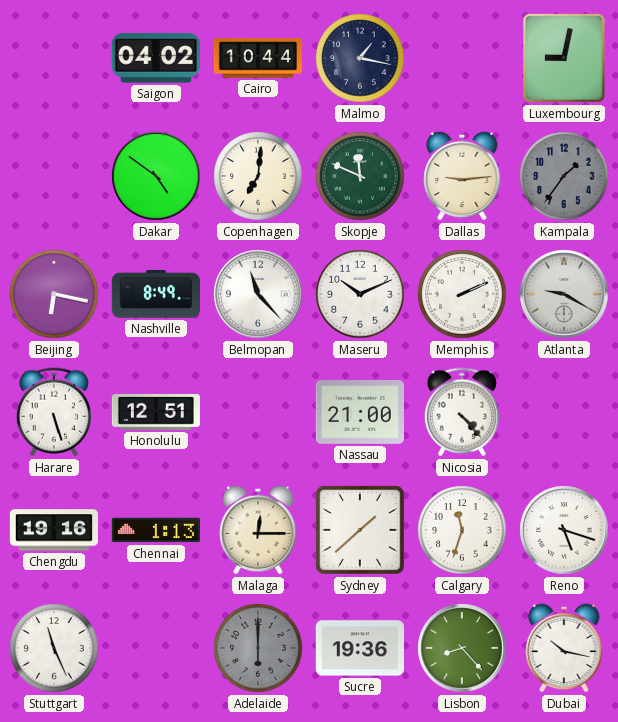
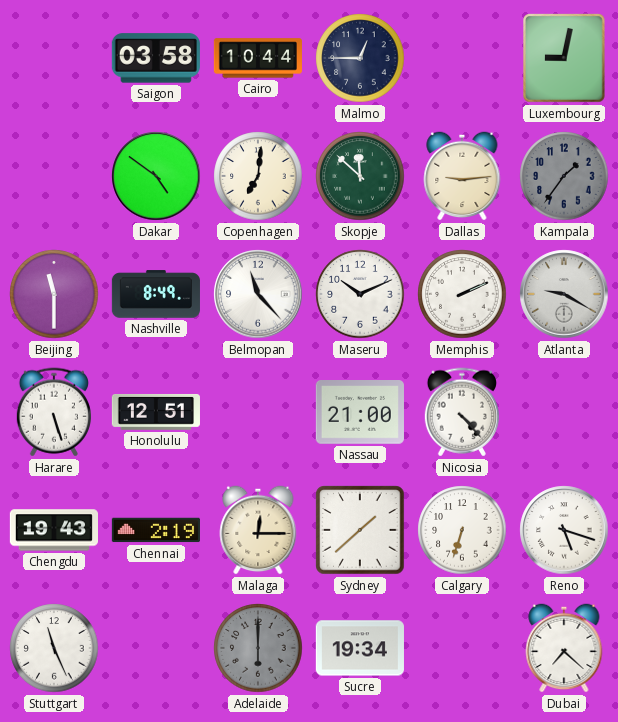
Saigon: 04:02 -> 03:58 (156, 58)
Malmo: 1:17 -> 12:45 (360, 58)
Skopje: 11:49 -> 11:52 (360, 176)
Beijing: 6:17 -> 11:30 (54, 294)
Chengdu: 19:16 -> 19:43 (53, 530)
Chennai: 1:13 -> 2:19 (156, 530)
Calgary: 11:33 -> 6:33 (462, 530)
Sucre: 19:36 -> 19:34 (360, 648)
Lisbon: 8:23 -> none (462, 648)
Dubai: 10:17 -> 7:22 (564, 648)
